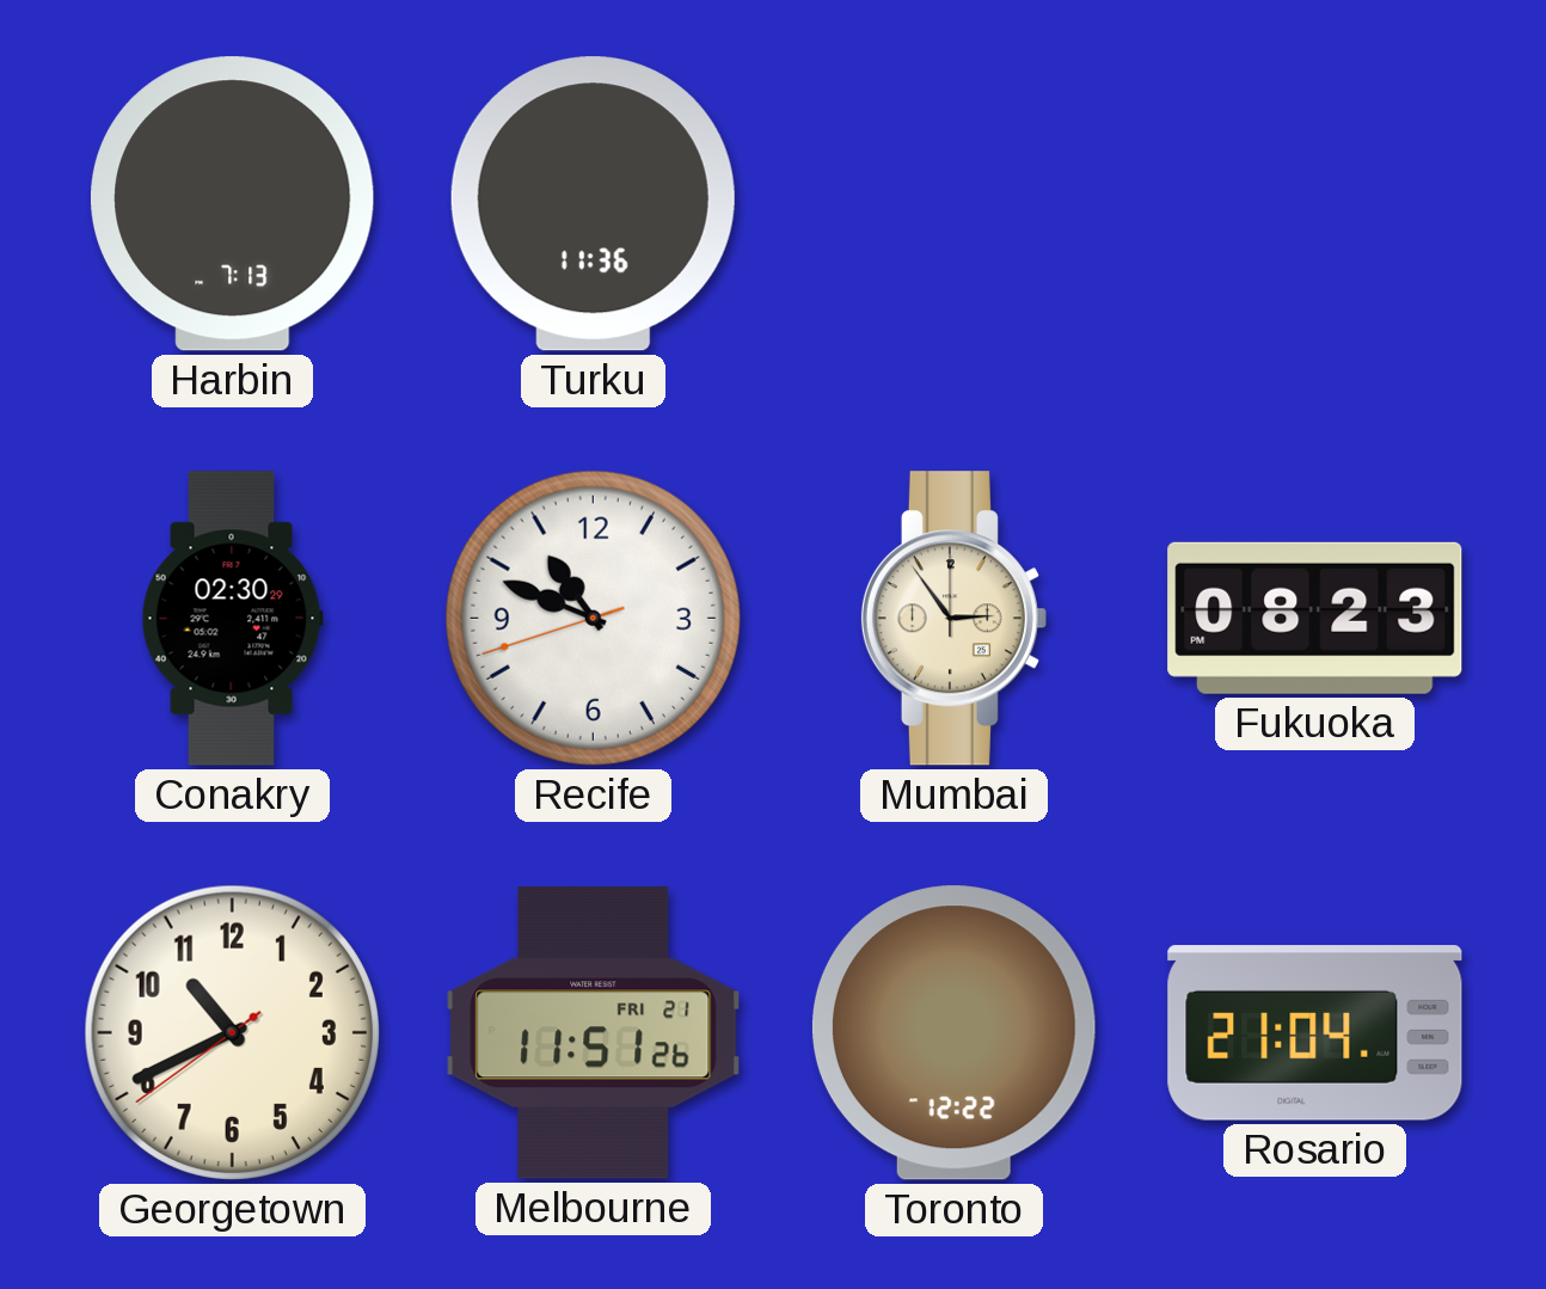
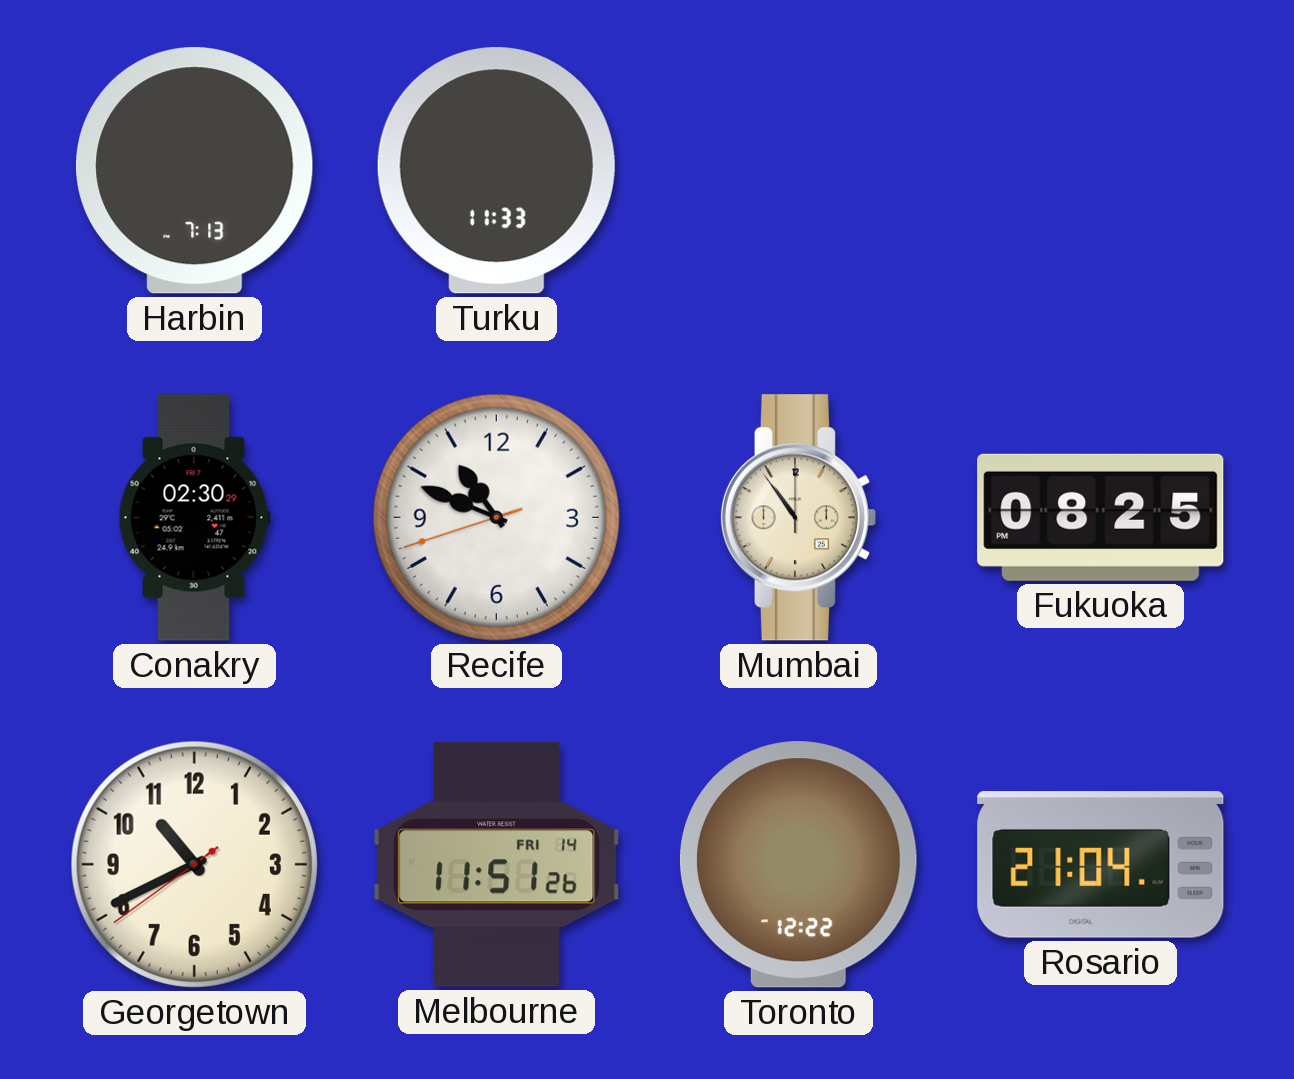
Turku: 11:36 -> 11:33 (496, 171)
Mumbai: 2:54 -> 10:54 (798, 518)
Fukuoka: 08:23 -> 08:25 (1101, 517)
Melbourne date: FRI 21 -> FRI 14 (497, 865)
